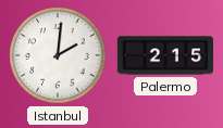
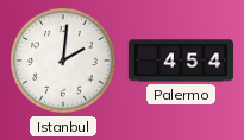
Palermo: 2:15 -> 4:54 (180, 61)
